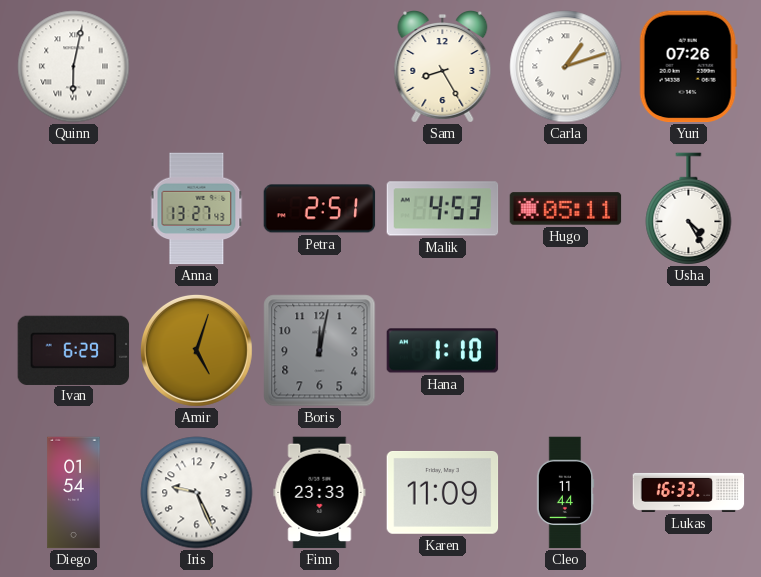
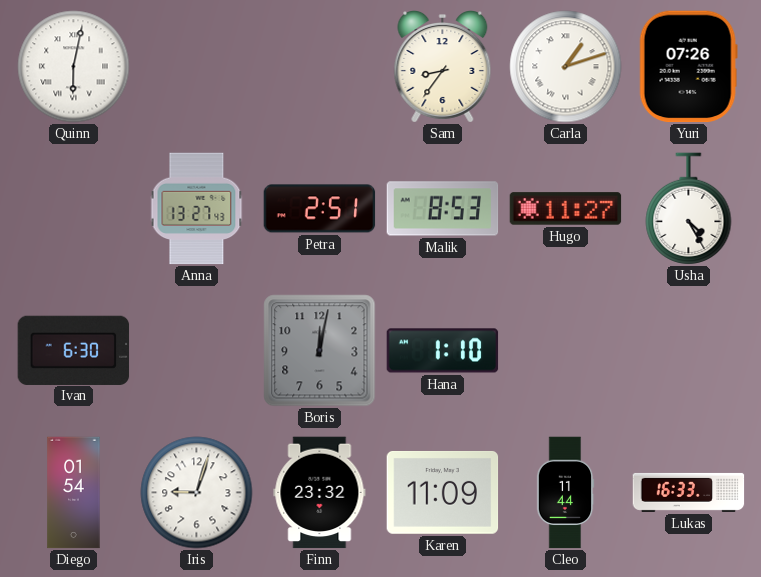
Sam: 8:25 -> 8:36 (443, 67)
Malik: 4:53 -> 8:53 (443, 209)
Hugo: 05:11 -> 11:27 (566, 209)
Ivan: 6:29 -> 6:30 (74, 350)
Amir: 5:03 -> none (196, 350)
Iris: 9:26 -> 9:03 (197, 493)
Finn: 23:33 -> 23:32 (320, 493)
